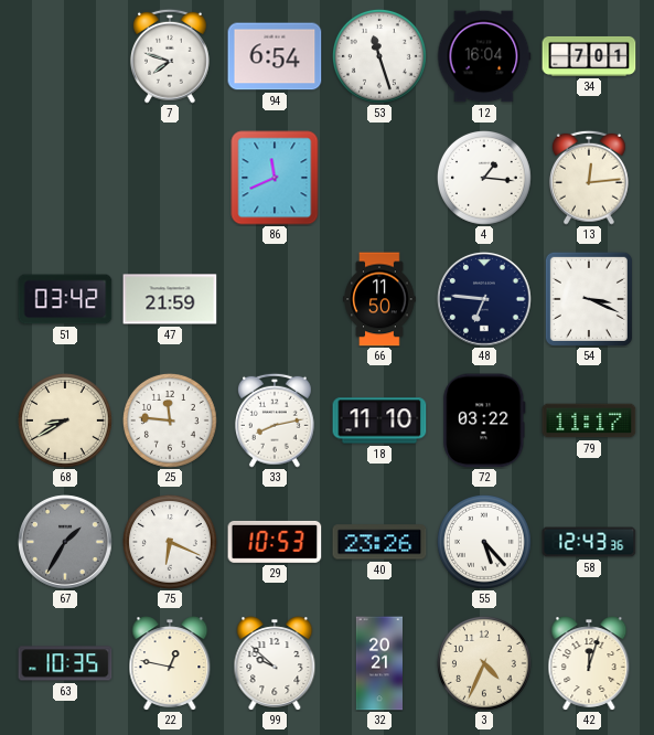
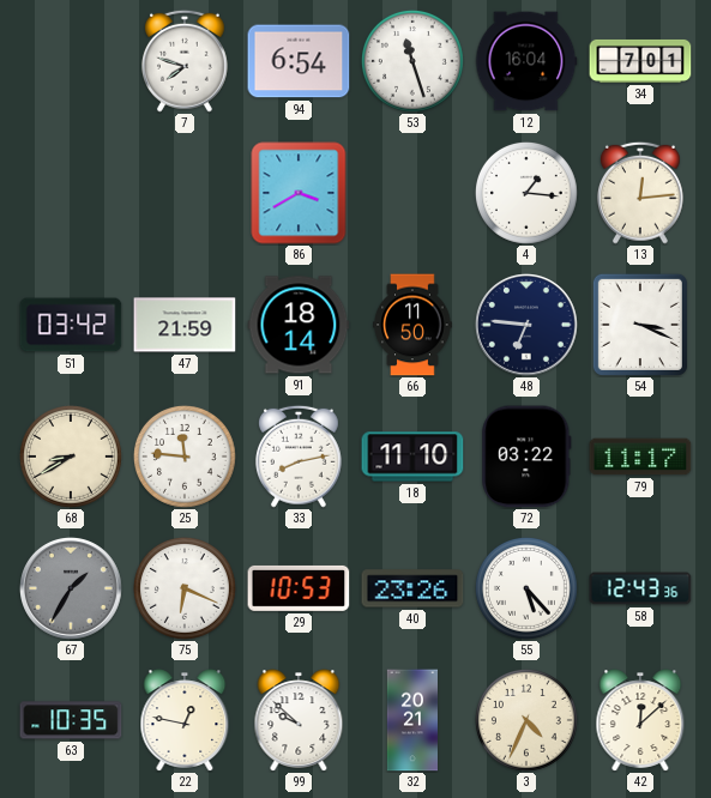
86: 11:41 -> 3:40 (299, 193)
91: none -> 18:14 (299, 325)
42: 12:03 -> 12:08 (640, 720)
